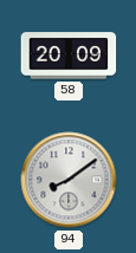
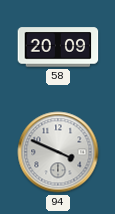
94: 8:09 -> 3:49 (58, 152)
